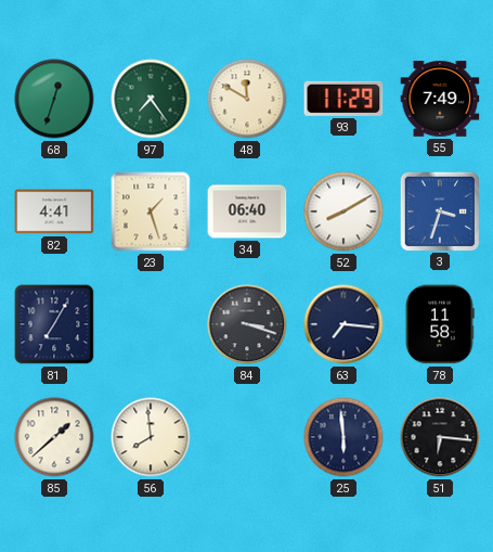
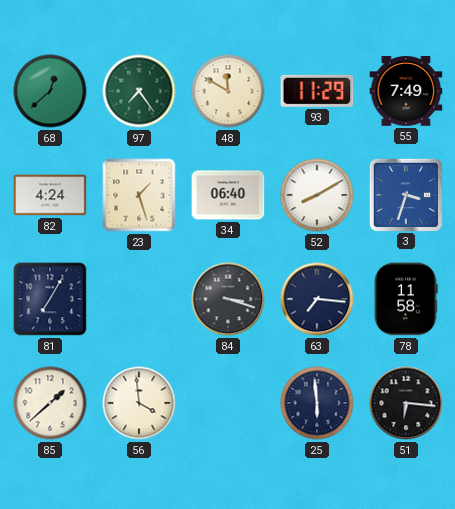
68: 12:33 -> 12:38 (50, 91)
82: 4:41 -> 4:24 (50, 195)
56: 7:59 -> 3:59 (139, 403)
